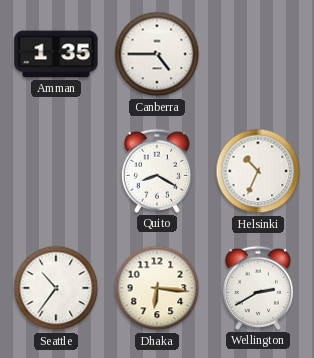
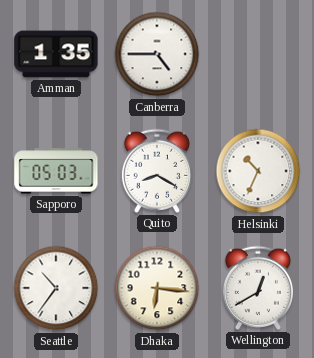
Sapporo: none -> 05:03 (56, 171)
Wellington: 2:40 -> 12:40 (258, 288)
